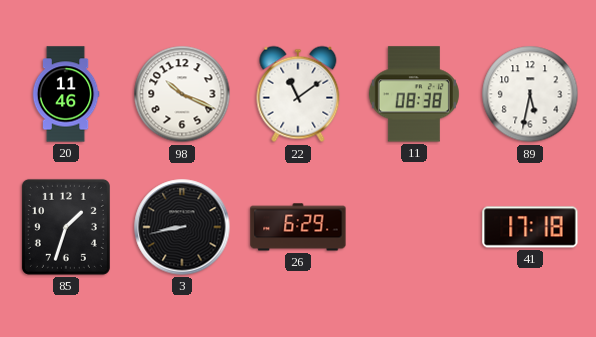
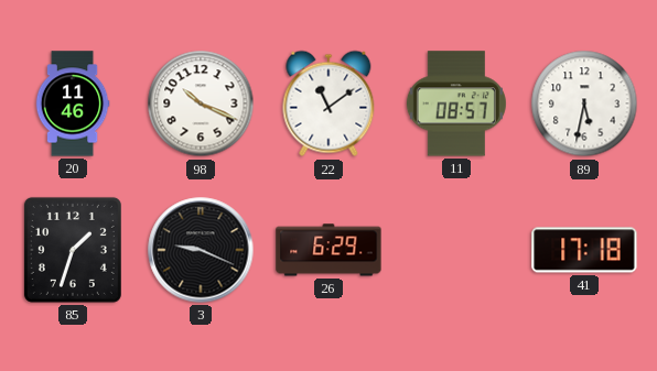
11: 08:38 -> 08:57 (456, 103)
3: 8:43 -> 9:19 (201, 250)
